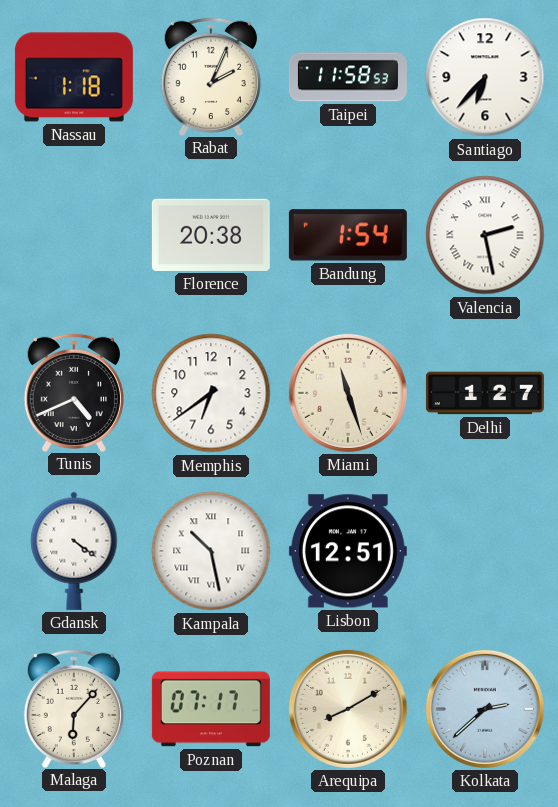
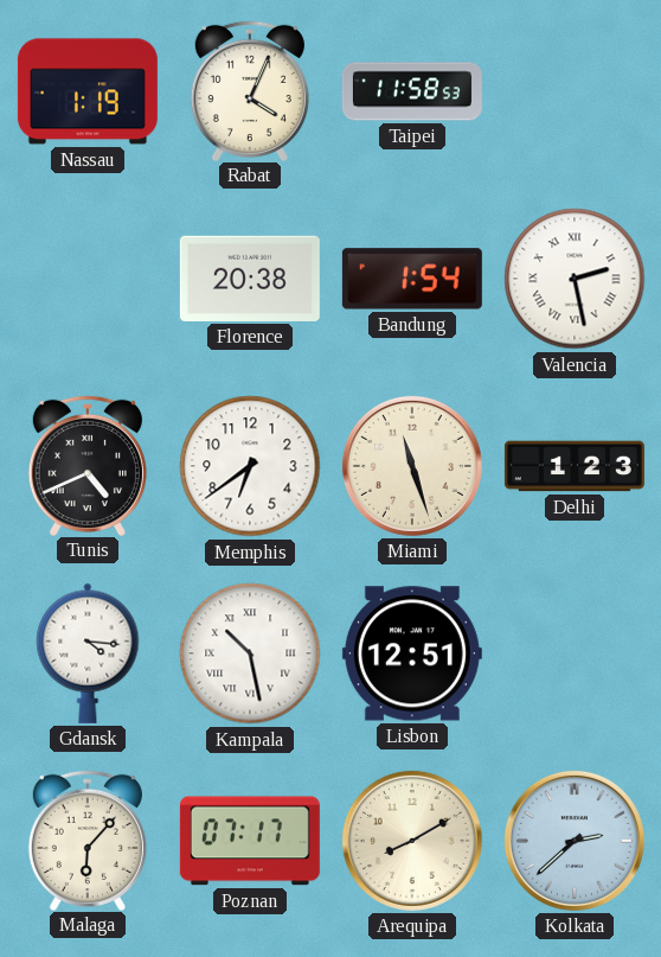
Nassau: 1:18 -> 1:19 (88, 91)
Rabat: 2:04 -> 4:04 (250, 90)
Santiago: 6:37 -> none (485, 77)
Delhi: 1:27 -> 1:23 (575, 466)
Gdansk: 4:21 -> 4:16 (88, 653)
